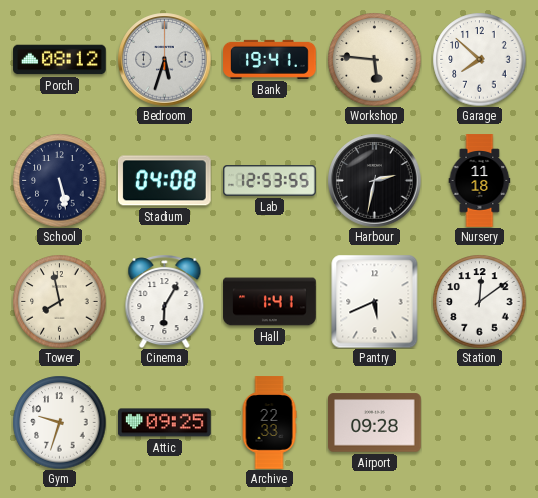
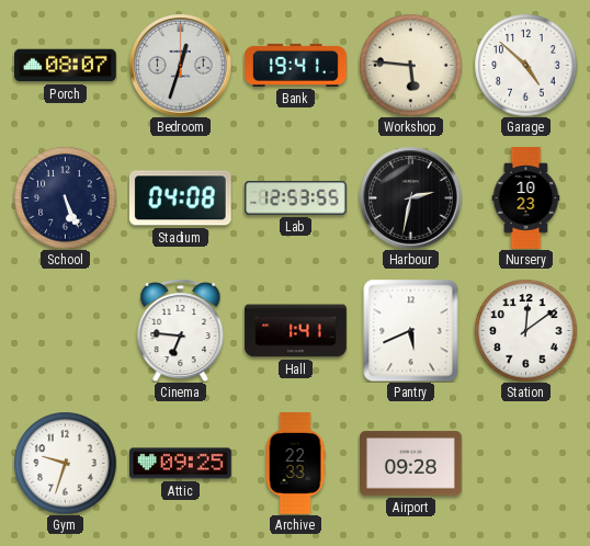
Porch: 08:12 -> 08:07 (66, 66)
Bedroom: 5:33 -> 12:33 (180, 65)
Garage: 7:52 -> 4:52 (525, 65)
School: 5:28 -> 5:26 (65, 197)
Nursery: 11:18 -> 10:23 (526, 198)
Tower: 7:58 -> none (59, 301)
Cinema: 6:05 -> 6:46 (181, 330)
